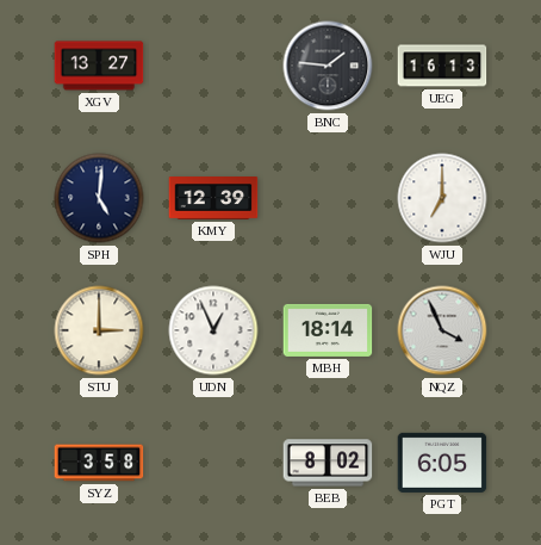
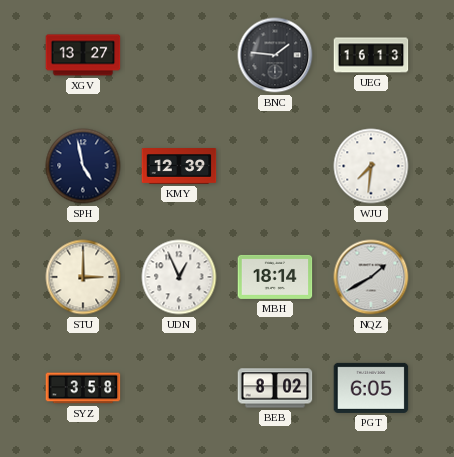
SPH: 5:01 -> 4:58 (83, 166)
WJU: 7:00 -> 7:31 (371, 166)
NQZ: 3:56 -> 1:40 (371, 277)
